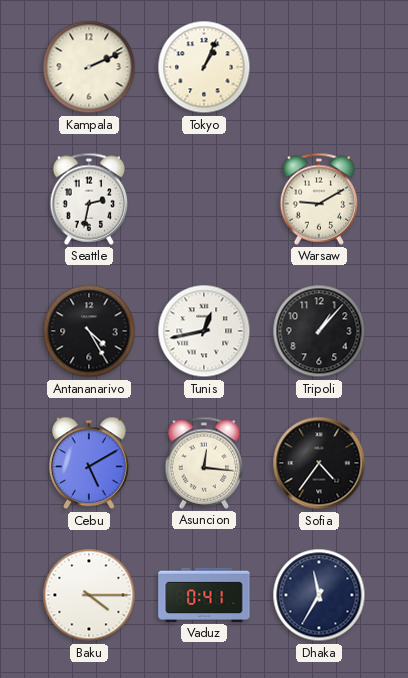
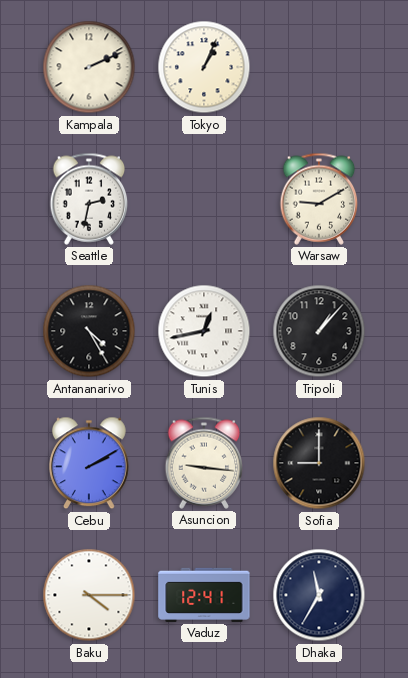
Cebu: 5:10 -> 2:10 (89, 463)
Asuncion: 12:16 -> 9:16 (204, 463)
Sofia: 4:36 -> 9:00 (319, 463)
Vaduz: 0:41 -> 12:41 (204, 595)
